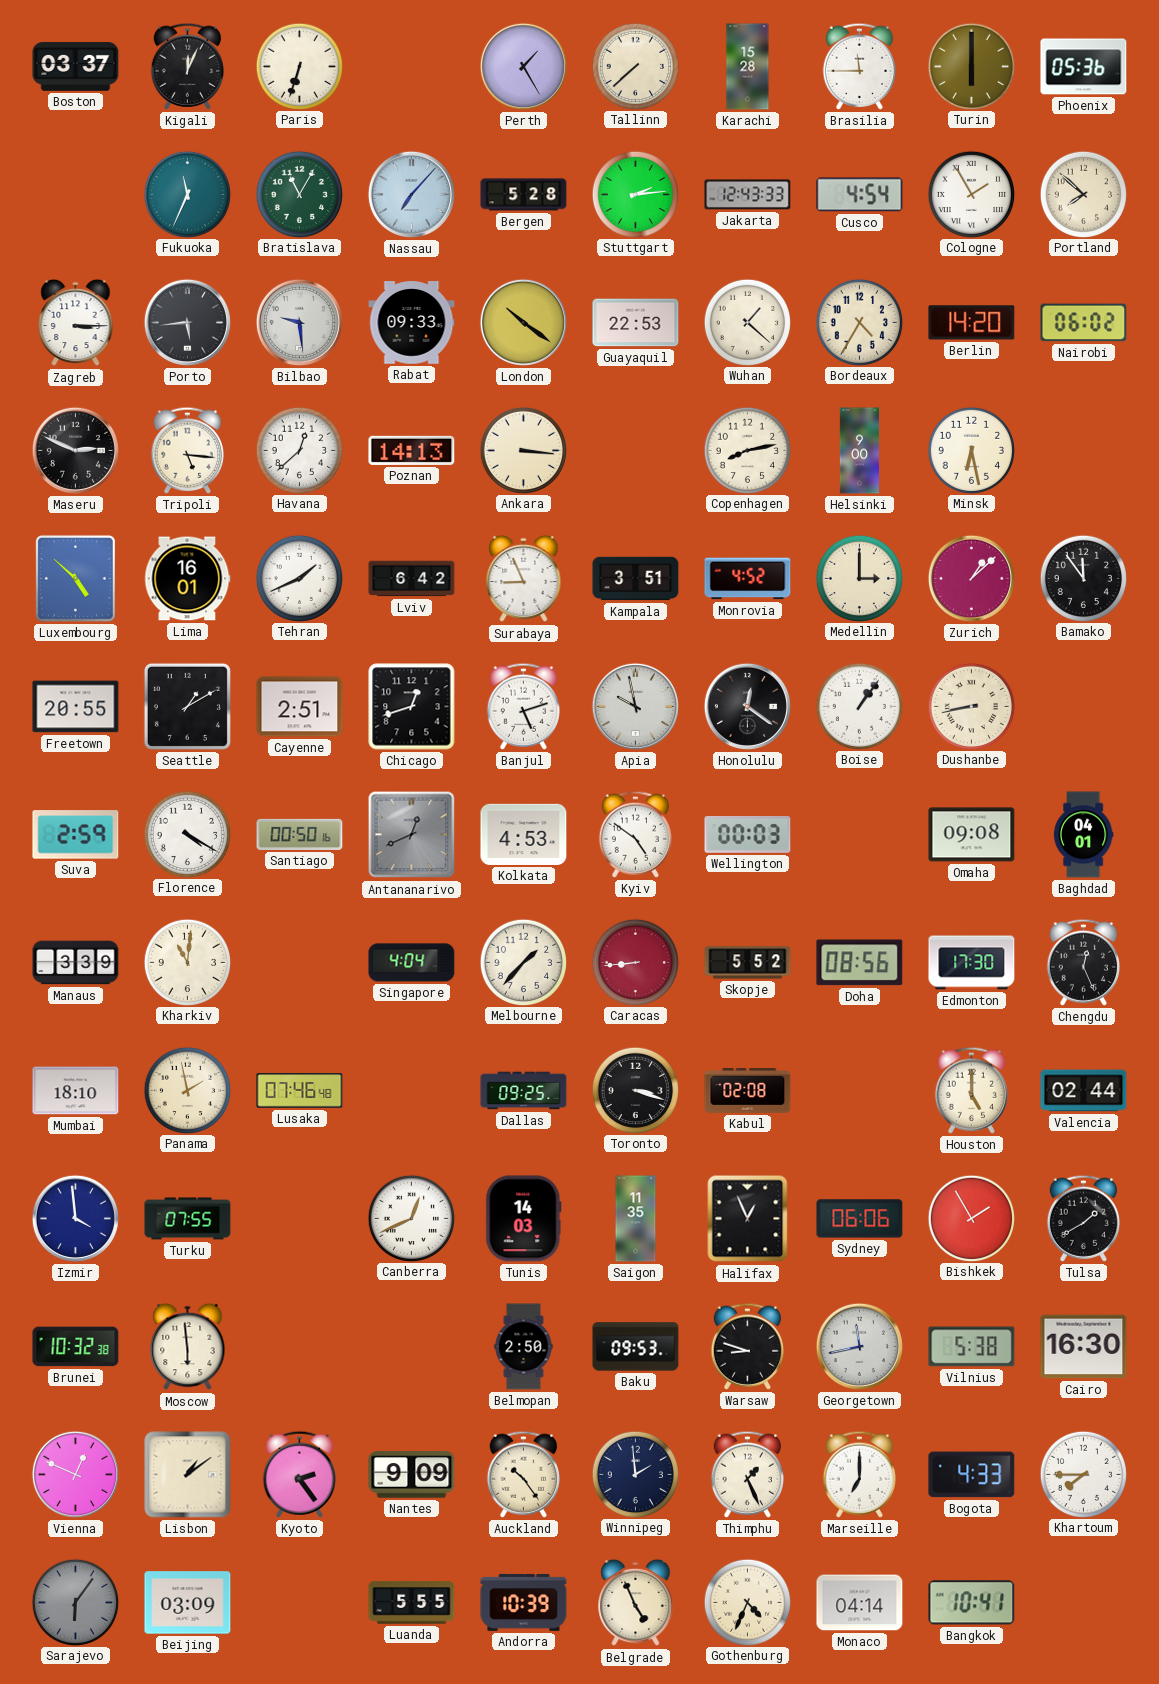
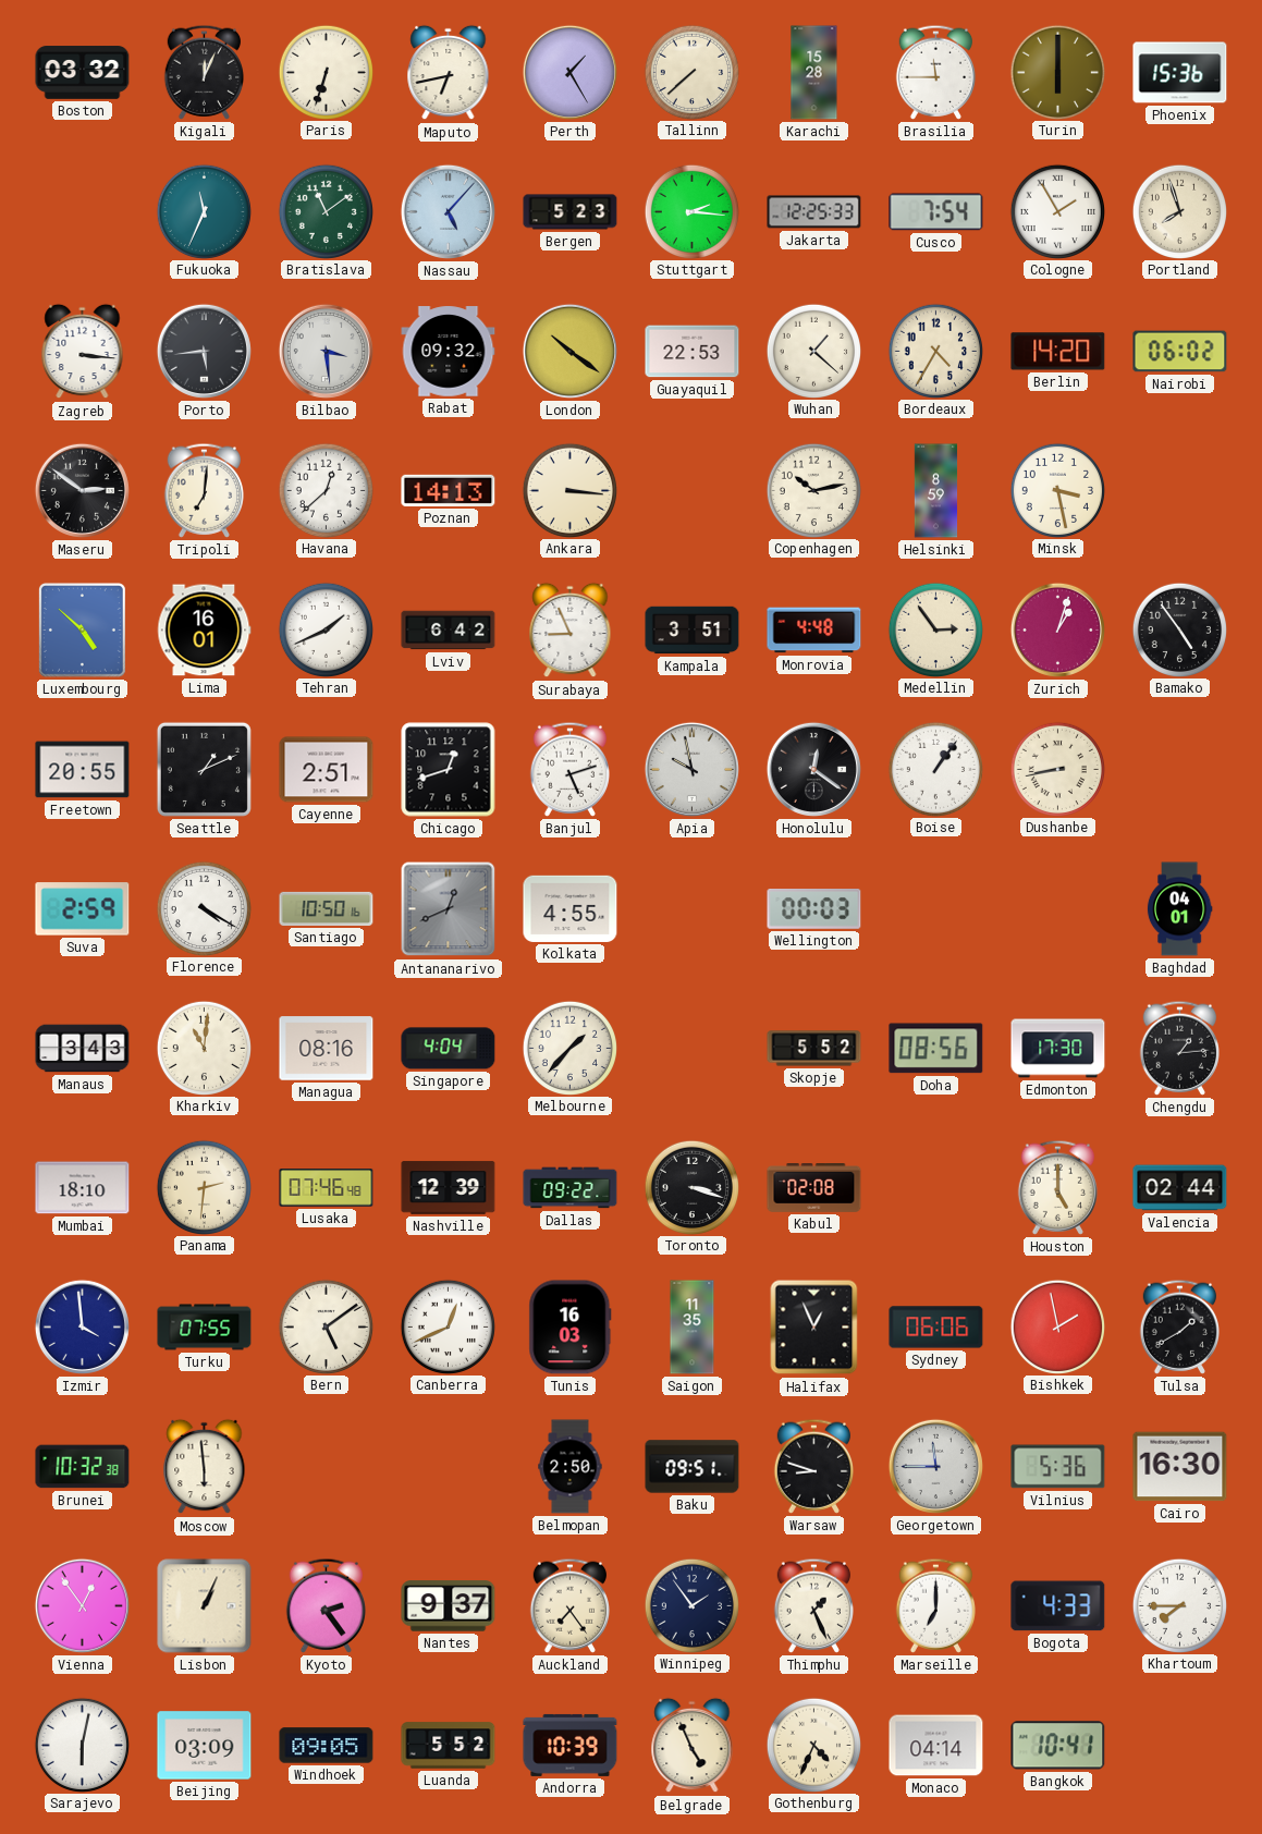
Boston: 03:37 -> 03:32 (83, 73)
Maputo: none -> 6:43 (449, 73)
Phoenix: 05:36 -> 15:36 (1180, 73)
Bratislava: 11:05 -> 11:09 (326, 211)
Nassau: 7:07 -> 5:07 (448, 211)
Bergen: 5:28 -> 5:23 (571, 212)
Stuttgart: 2:14 -> 2:16 (691, 211)
Jakarta: 12:43 -> 12:25 (814, 212)
Cusco: 4:54 -> 7:54 (936, 212)
Portland: 7:52 -> 7:57 (1179, 211)
Zagreb: 3:15 -> 3:16 (83, 352)
Bilbao: 9:29 -> 3:29 (326, 351)
Rabat: 09:33 -> 09:32 (449, 352)
Maseru: 2:49 -> 2:51 (82, 490)
Tripoli: 5:16 -> 7:01 (204, 490)
Copenhagen: 8:13 -> 10:13 (813, 490)
Helsinki: 9:00 -> 8:59 (936, 491)
Minsk: 6:28 -> 3:28 (1057, 490)
Monrovia: 4:52 -> 4:48 (814, 631)
Medellin: 3:00 -> 2:54 (935, 629)
Zurich: 1:08 -> 1:03 (1057, 629)
Bamako: 11:54 -> 4:54 (1179, 629)
Seattle: 1:10 -> 1:11 (204, 769)
Santiago: 00:50 -> 10:50 (327, 908)
Kolkata: 4:53 -> 4:55 (571, 908)
Kyiv: 4:51 -> none (635, 834)
Omaha: 09:08 -> none (972, 835)
Manaus: 3:39 -> 3:43 (83, 1049)
Managua: none -> 08:16 (327, 1049)
Caracas: 8:44 -> none (635, 962)
Chengdu: 12:26 -> 1:14 (1179, 1048)
Panama: 1:58 -> 2:31 (204, 1187)
Nashville: none -> 12:39 (449, 1188)
Dallas: 09:25 -> 09:22 (571, 1188)
Bern: none -> 5:09 (326, 1326)
Tunis: 14:03 -> 16:03 (571, 1328)
Bishkek: 1:55 -> 1:58 (1057, 1326)
Baku: 09:53 -> 09:51 (693, 1467)
Georgetown: 11:43 -> 11:45 (935, 1466)
Vilnius: 5:38 -> 5:36 (1058, 1467)
Vienna: 12:49 -> 12:54 (82, 1605)
Lisbon: 1:09 -> 1:04 (205, 1606)
Nantes: 9:09 -> 9:37 (449, 1606)
Auckland: 10:24 -> 7:24 (569, 1605)
Winnipeg: 1:59 -> 1:54 (691, 1605)
Sarajevo: 6:06 -> 6:02 (82, 1745)
Sarajevo dial: grey -> white (82, 1745)
Windhoek: none -> 09:05 (327, 1746)
Luanda: 5:55 -> 5:52 (449, 1746)
